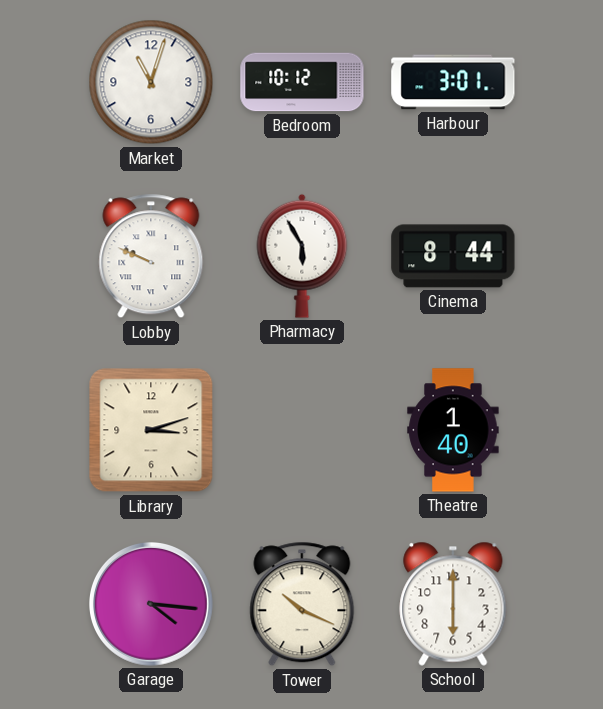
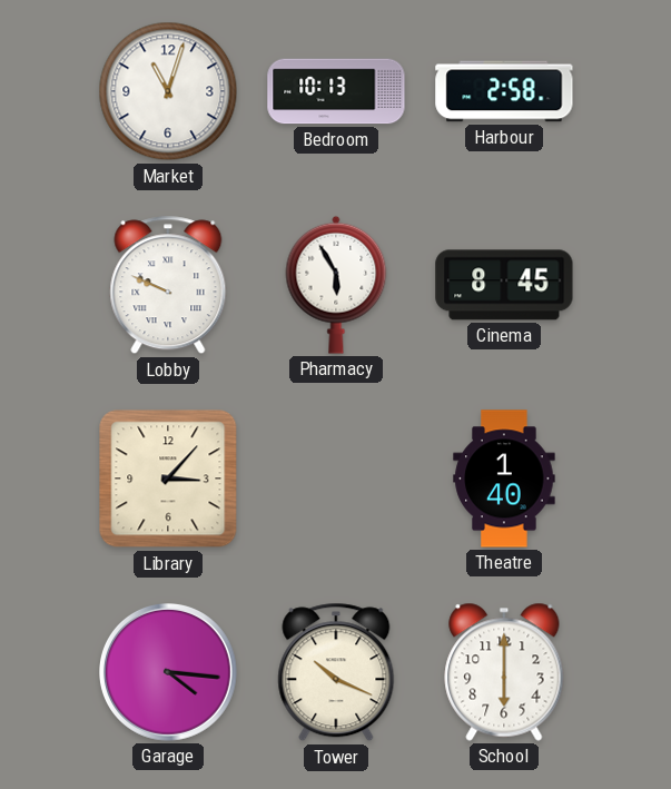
Bedroom: 10:12 -> 10:13 (336, 91)
Harbour: 3:01 -> 2:58 (504, 91)
Cinema: 8:44 -> 8:45 (504, 285)
Library: 3:12 -> 3:07 (168, 479)
